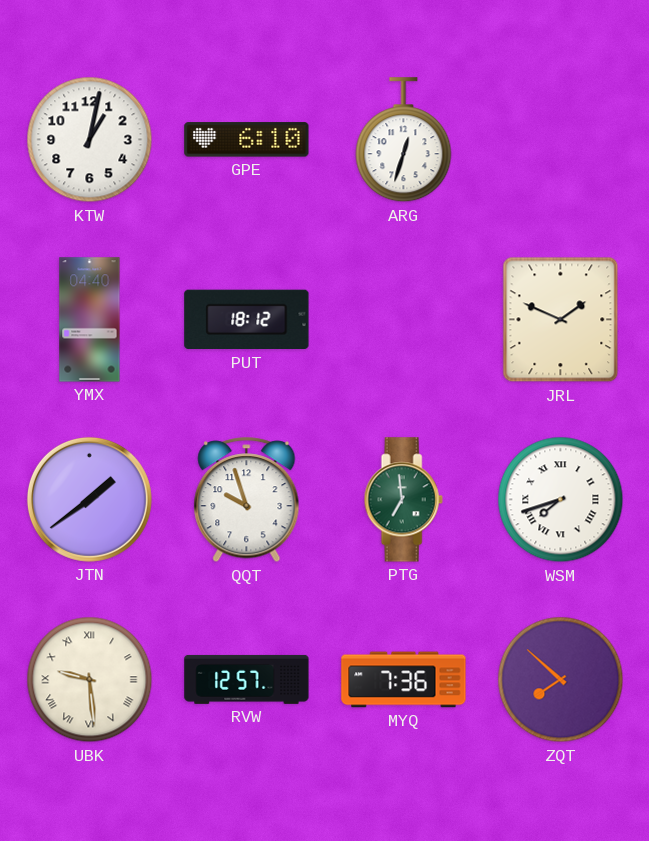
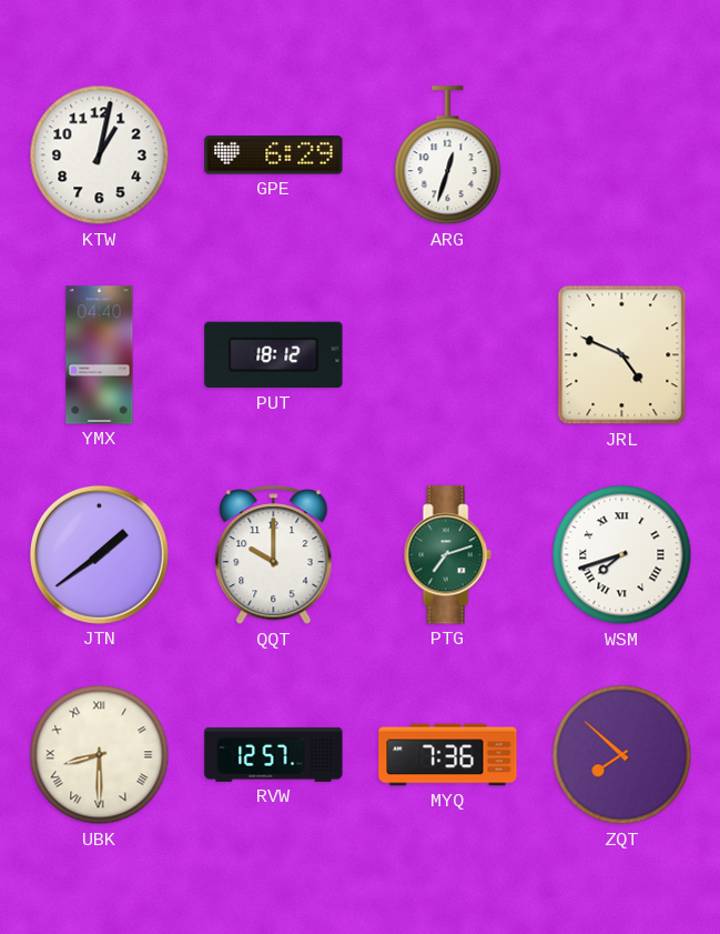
GPE: 6:10 -> 6:29 (274, 155)
JRL: 1:49 -> 4:49 (622, 355)
QQT: 9:57 -> 10:00 (274, 555)
PTG: 6:59 -> 7:12 (447, 555)
UBK: 9:29 -> 8:30 (100, 755)
